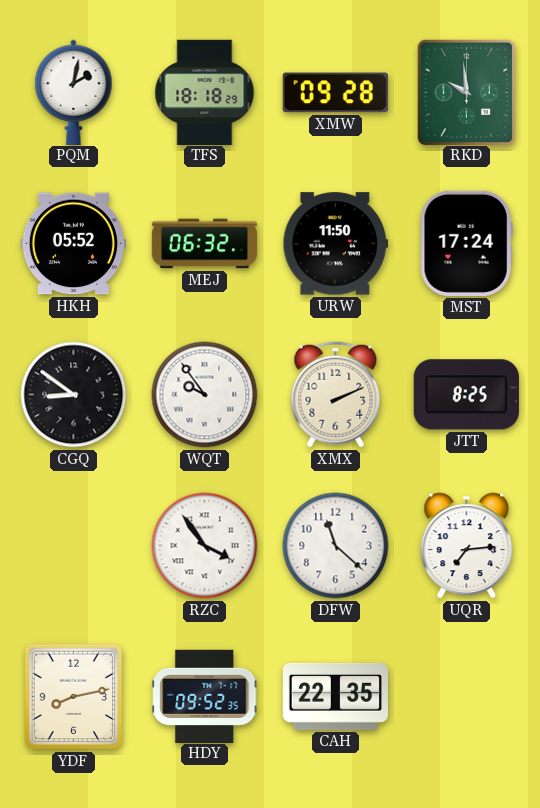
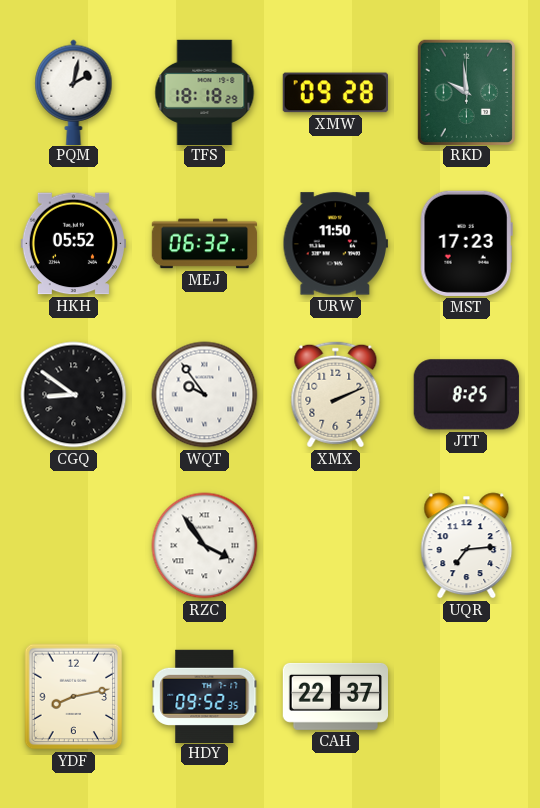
MST: 17:24 -> 17:23 (466, 243)
DFW: 11:22 -> none (336, 546)
CAH: 22:35 -> 22:37 (335, 696)
